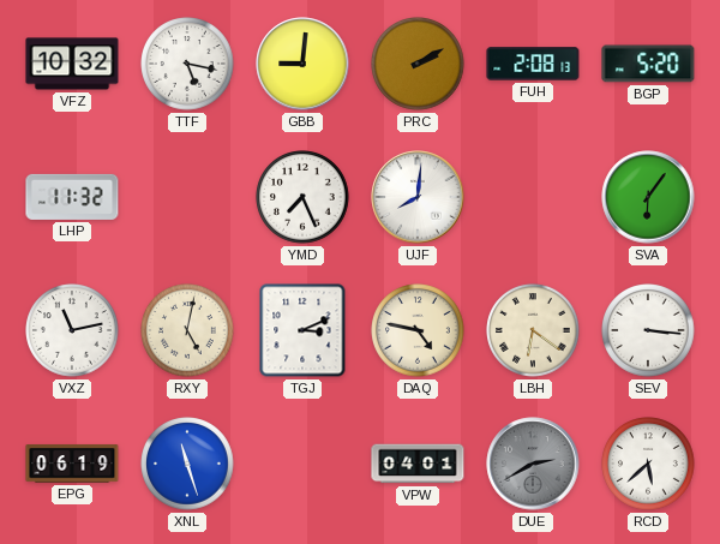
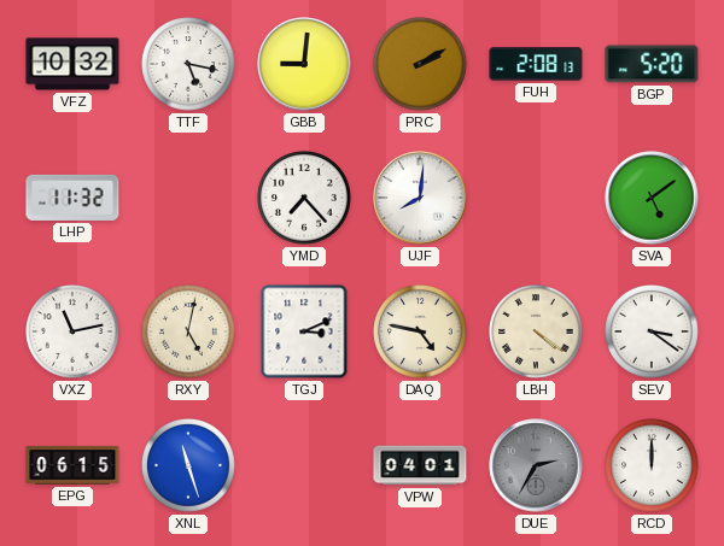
YMD: 7:26 -> 7:23 (304, 198)
SVA: 6:06 -> 5:09 (652, 198)
LBH: 6:21 -> 4:21 (536, 331)
SEV: 3:16 -> 3:21 (652, 331)
EPG: 06:19 -> 06:15 (72, 465)
DUE: 2:40 -> 2:35 (536, 465)
RCD: 5:38 -> 12:00 (652, 465)
